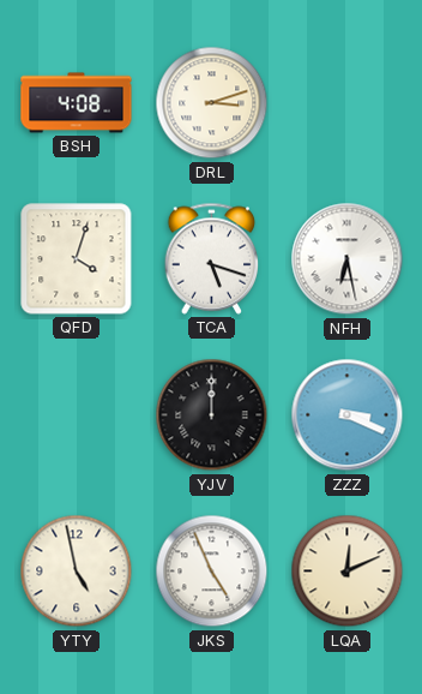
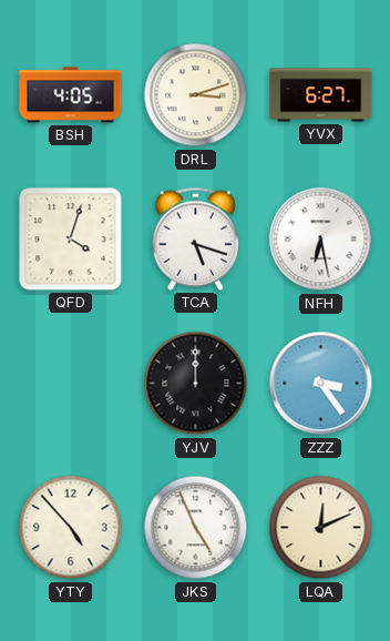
BSH: 4:08 -> 4:05 (71, 95)
YVX: none -> 6:27 (321, 95)
ZZZ: 3:19 -> 3:24 (321, 384)
YTY: 4:58 -> 4:53 (71, 528)
